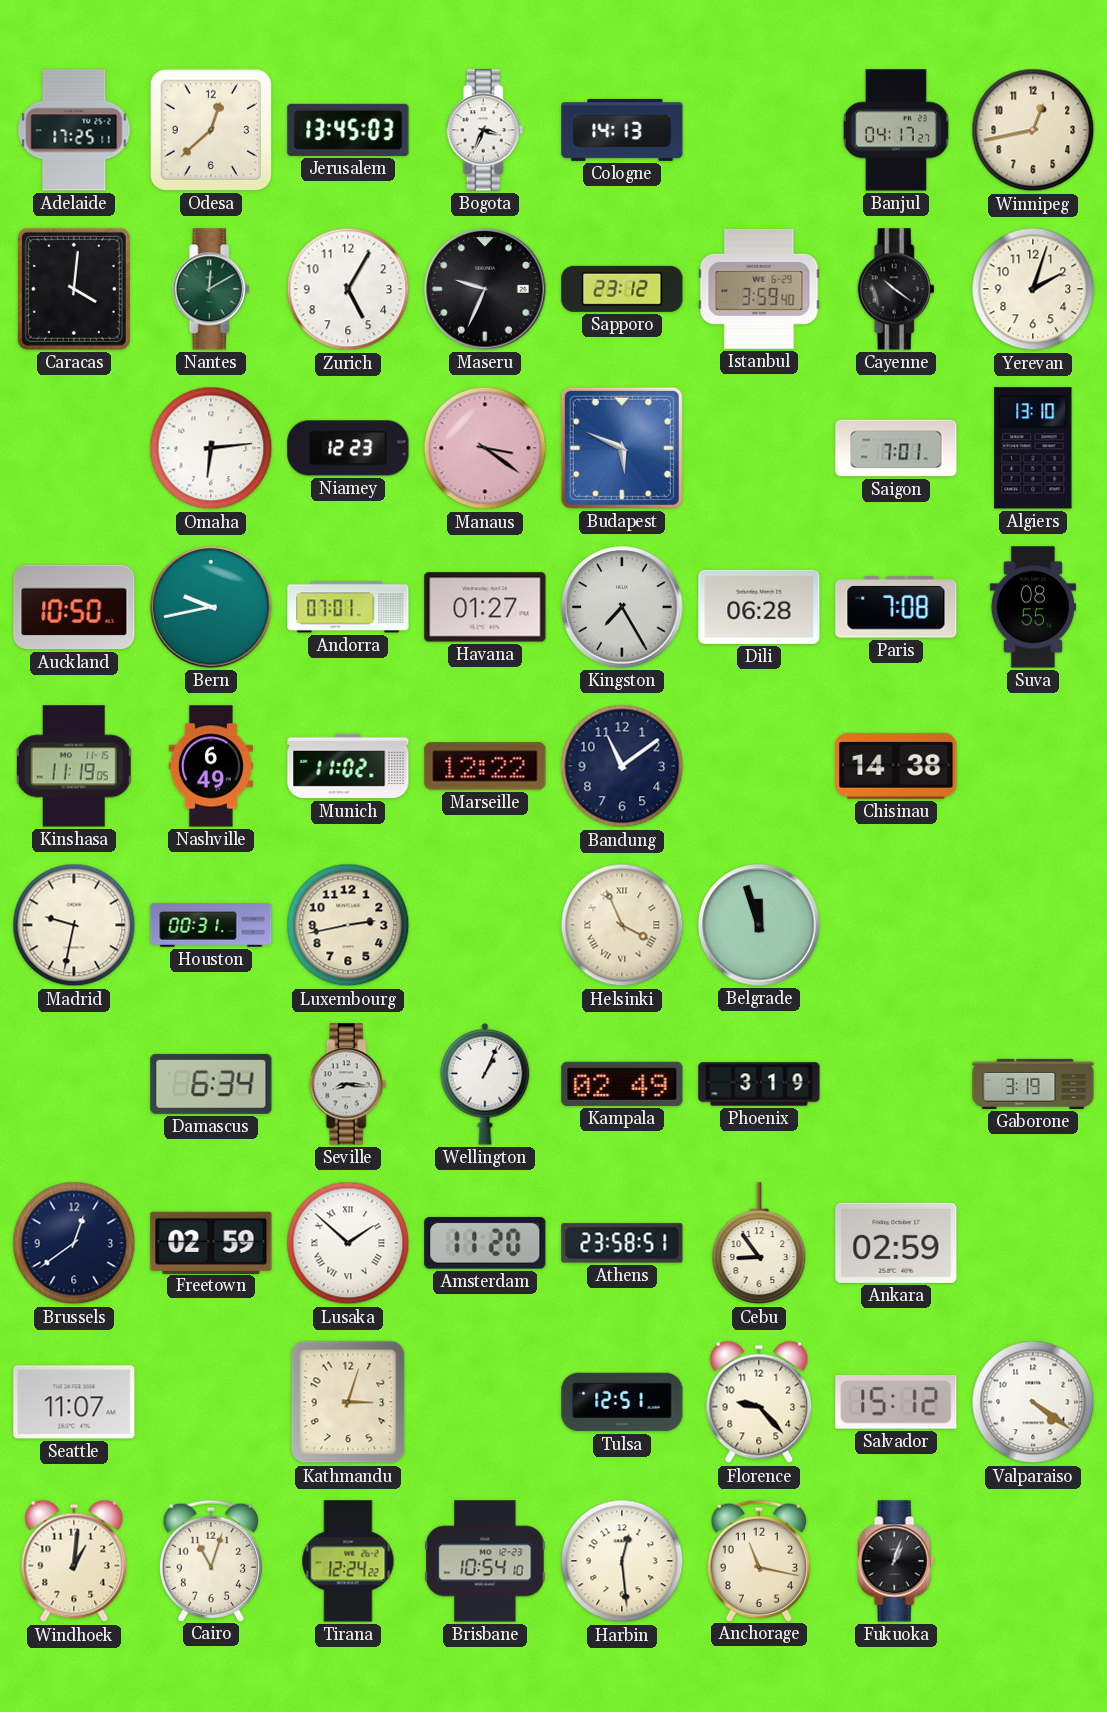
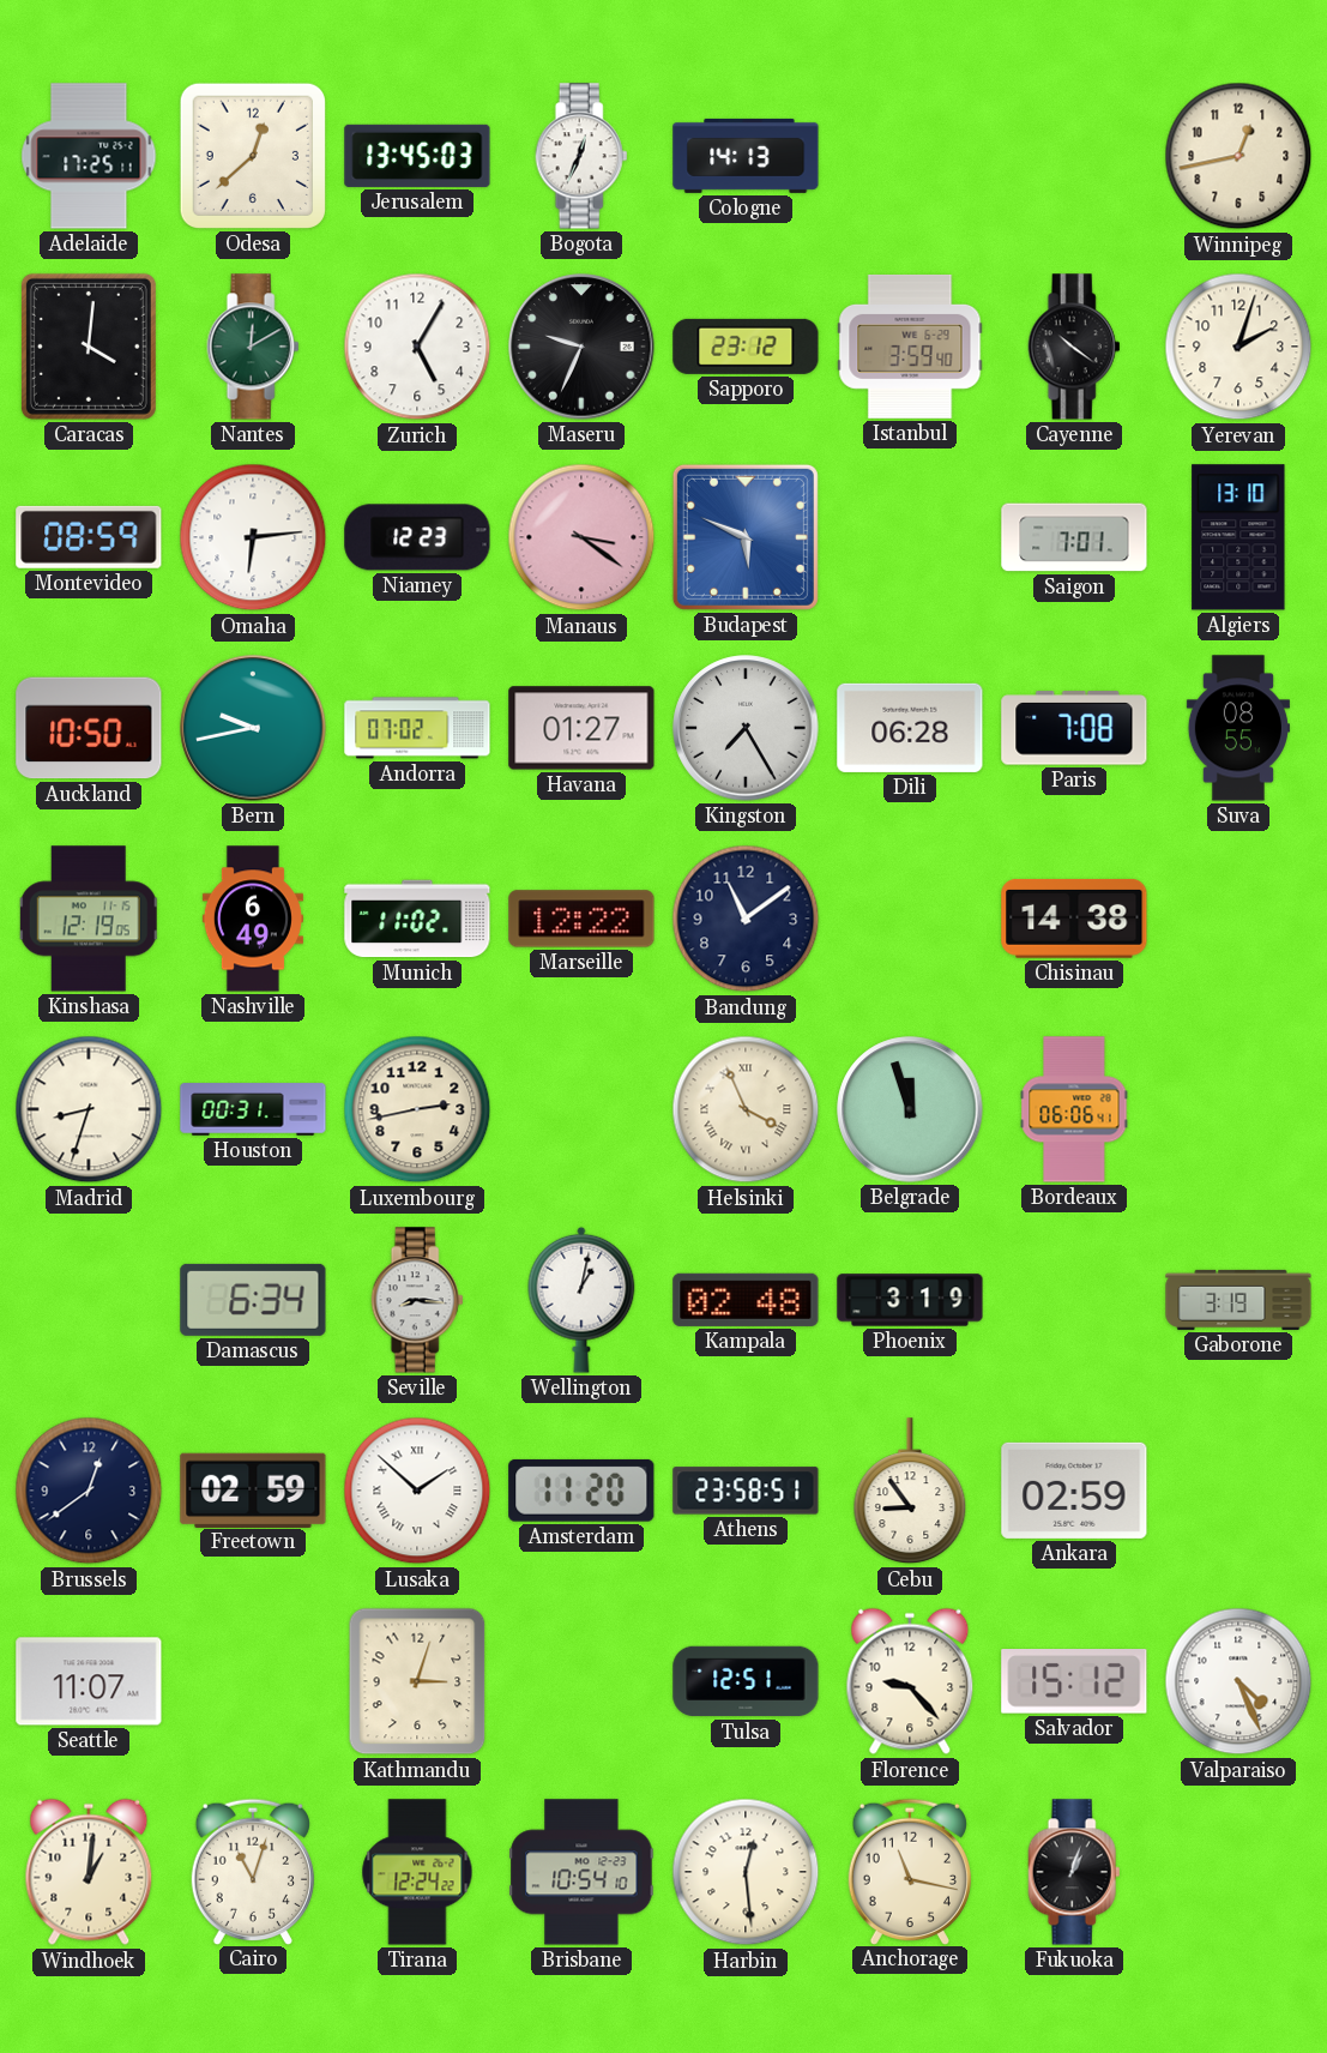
Bogota: 3:34 -> 12:34 (581, 156)
Banjul: 04:17 -> none (896, 130)
Montevideo: none -> 08:59 (89, 537)
Andorra: 07:01 -> 07:02 (417, 728)
Kinshasa: 11:19 -> 12:19 (89, 919)
Madrid: 9:32 -> 8:33 (89, 1109)
Bordeaux: none -> 06:06 (1074, 1109)
Wellington: 1:04 -> 1:02 (581, 1300)
Kampala: 02:49 -> 02:48 (746, 1300)
Valparaiso: 4:21 -> 4:26 (1238, 1681)
